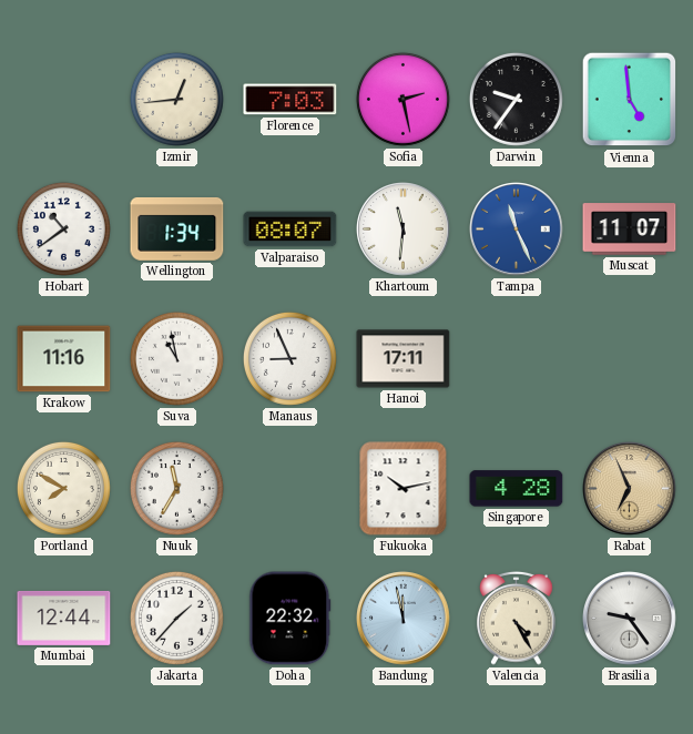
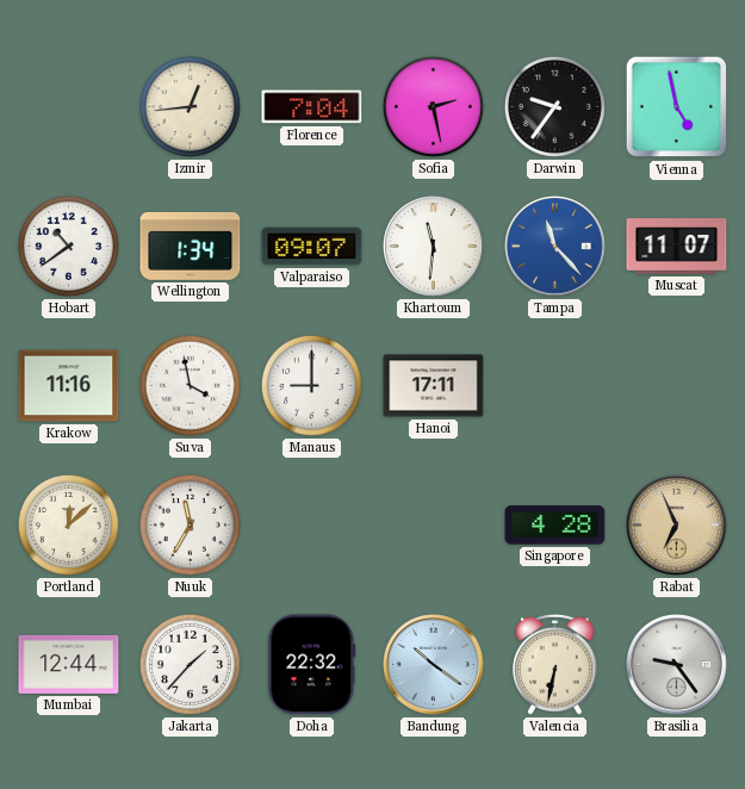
Florence: 7:03 -> 7:04 (312, 107)
Vienna: 4:59 -> 4:58 (677, 107)
Valparaiso: 08:07 -> 09:07 (312, 247)
Tampa: 11:26 -> 11:23 (555, 247)
Suva: 10:58 -> 3:58 (190, 385)
Manaus: 8:56 -> 9:00 (311, 385)
Portland: 7:50 -> 12:08 (68, 524)
Fukuoka: 10:13 -> none (404, 489)
Bandung: 11:58 -> 10:21 (434, 665)
Valencia: 4:25 -> 6:32 (555, 664)
